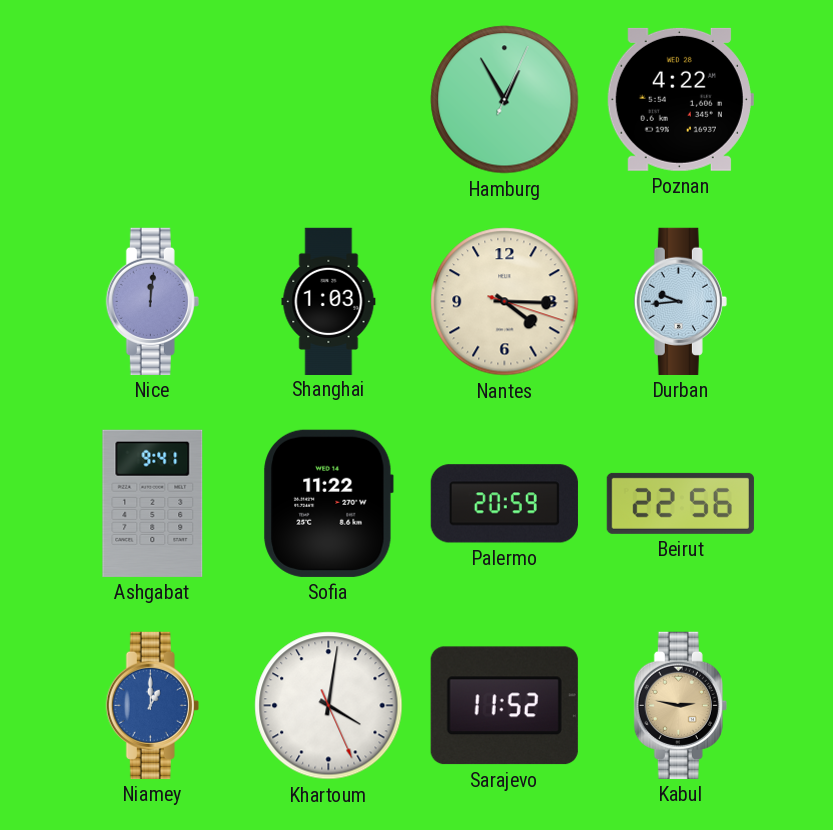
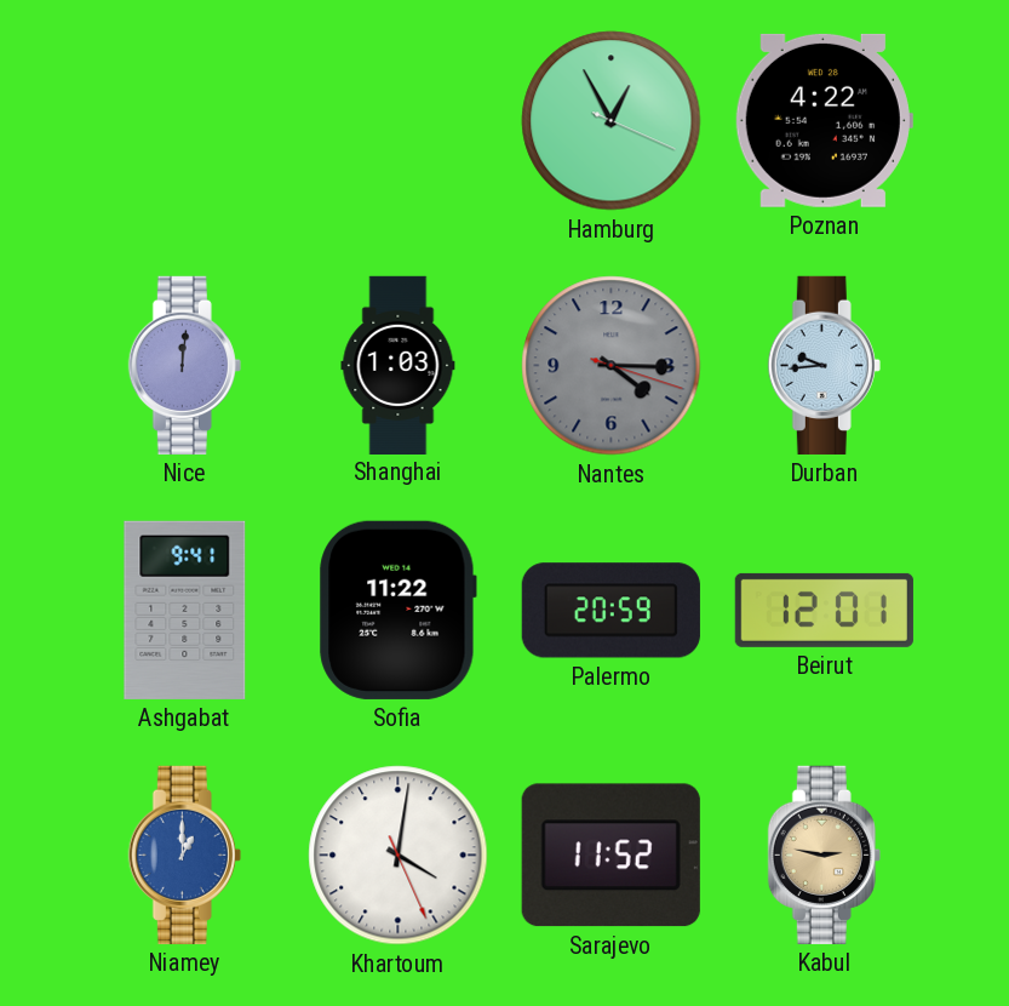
Hamburg: 12:55:04 -> 12:55:19 (612, 121)
Nantes dial: cream -> grey (612, 366)
Beirut: 22:56 -> 12:01 (824, 610)
